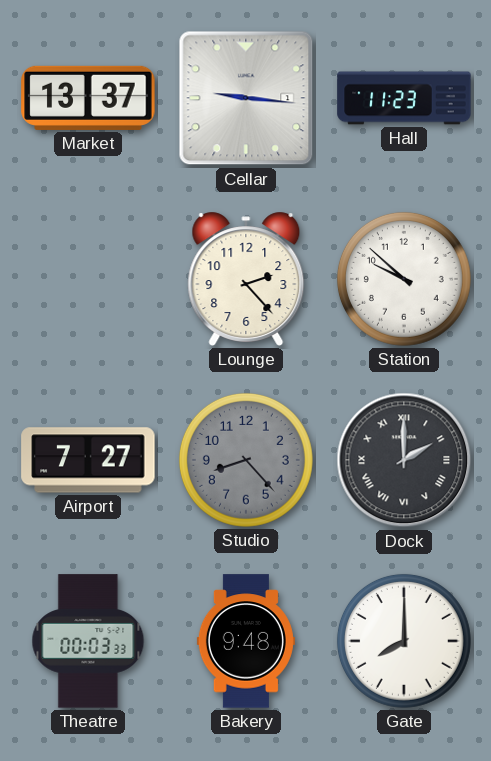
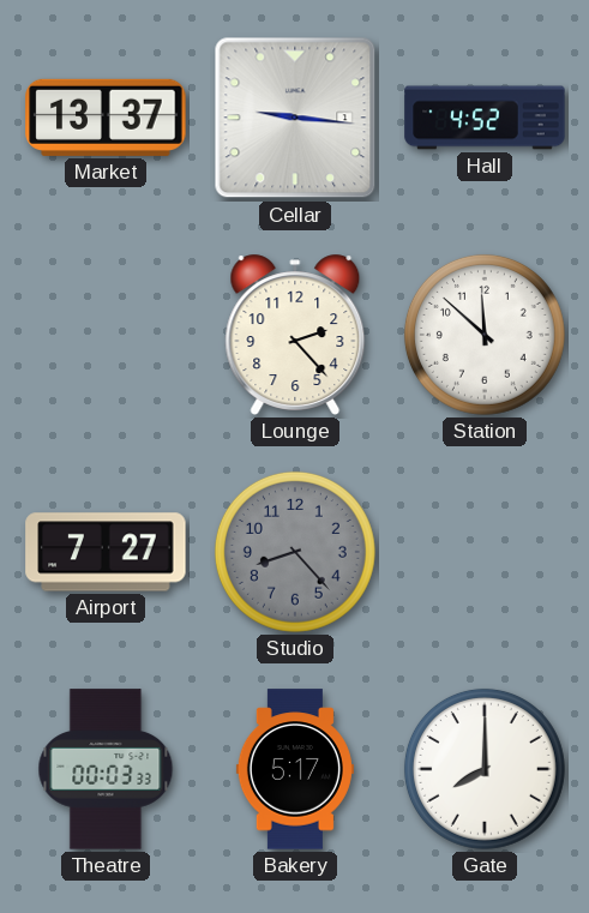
Hall: 11:23 -> 4:52 (485, 118)
Station: 9:52 -> 11:52 (485, 335)
Dock: 2:00 -> none (404, 460)
Bakery: 9:48 -> 5:17 (295, 769)
